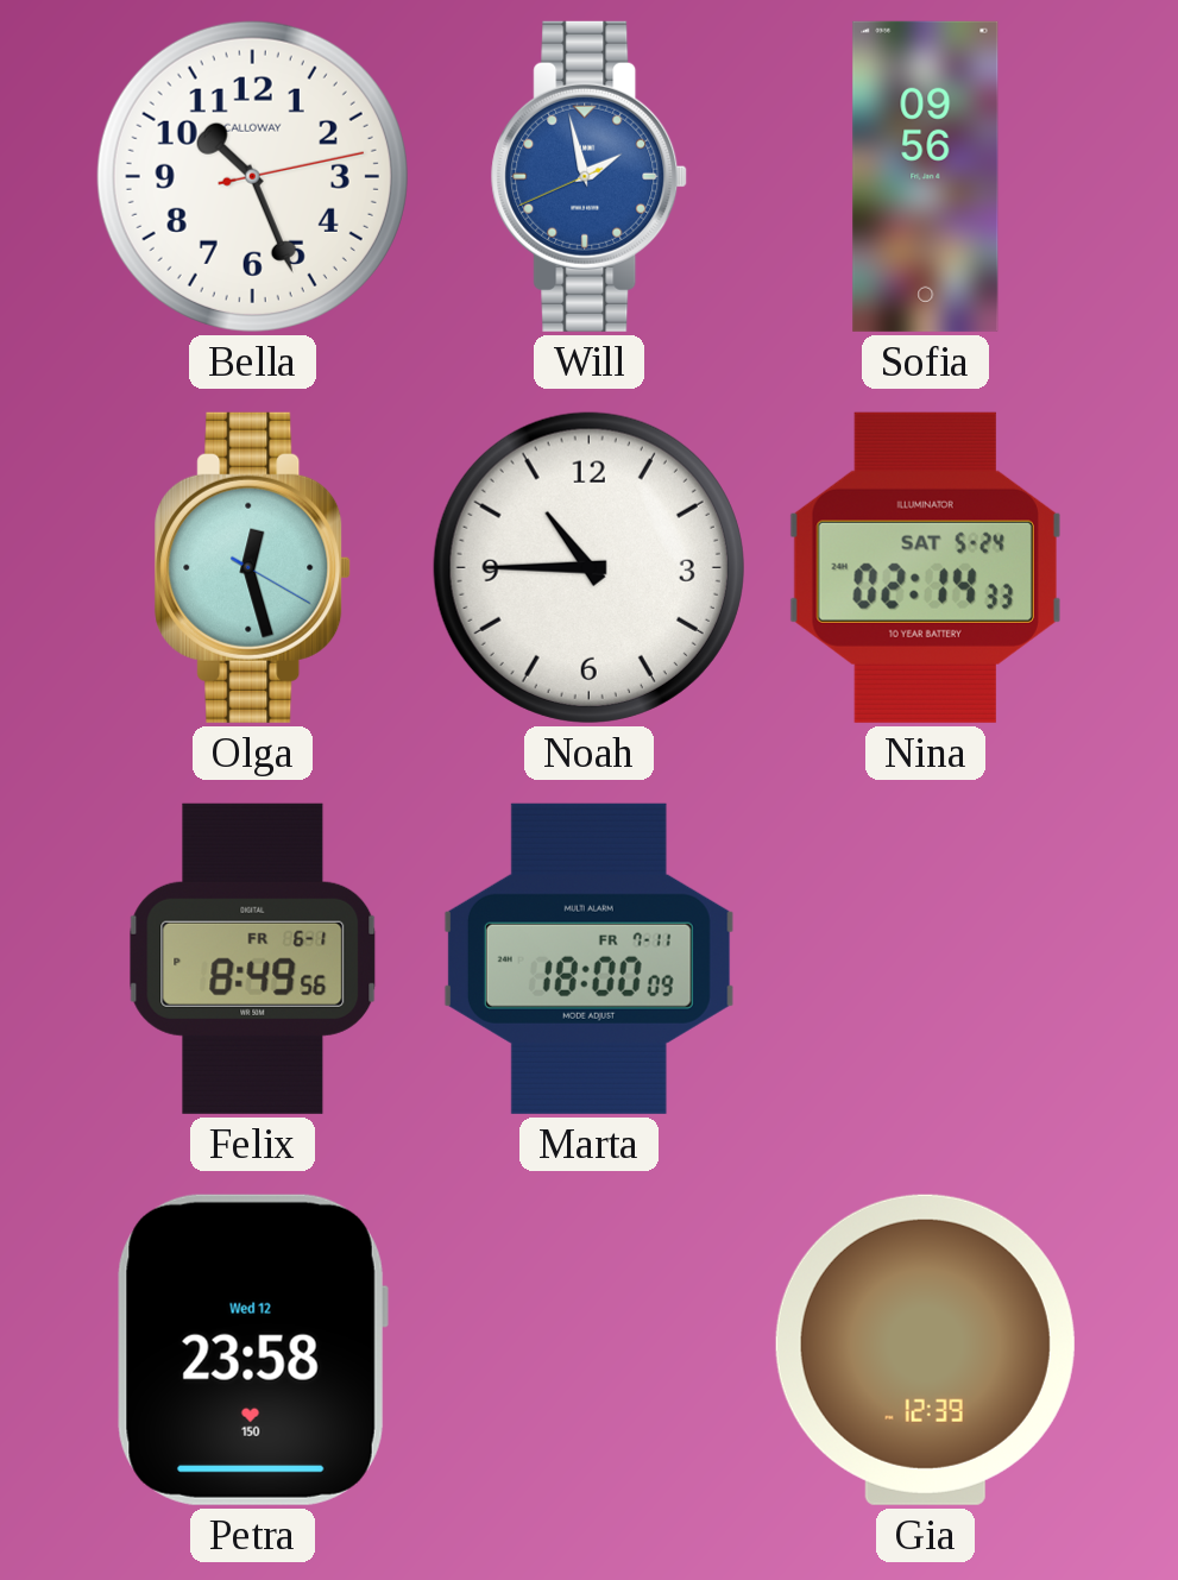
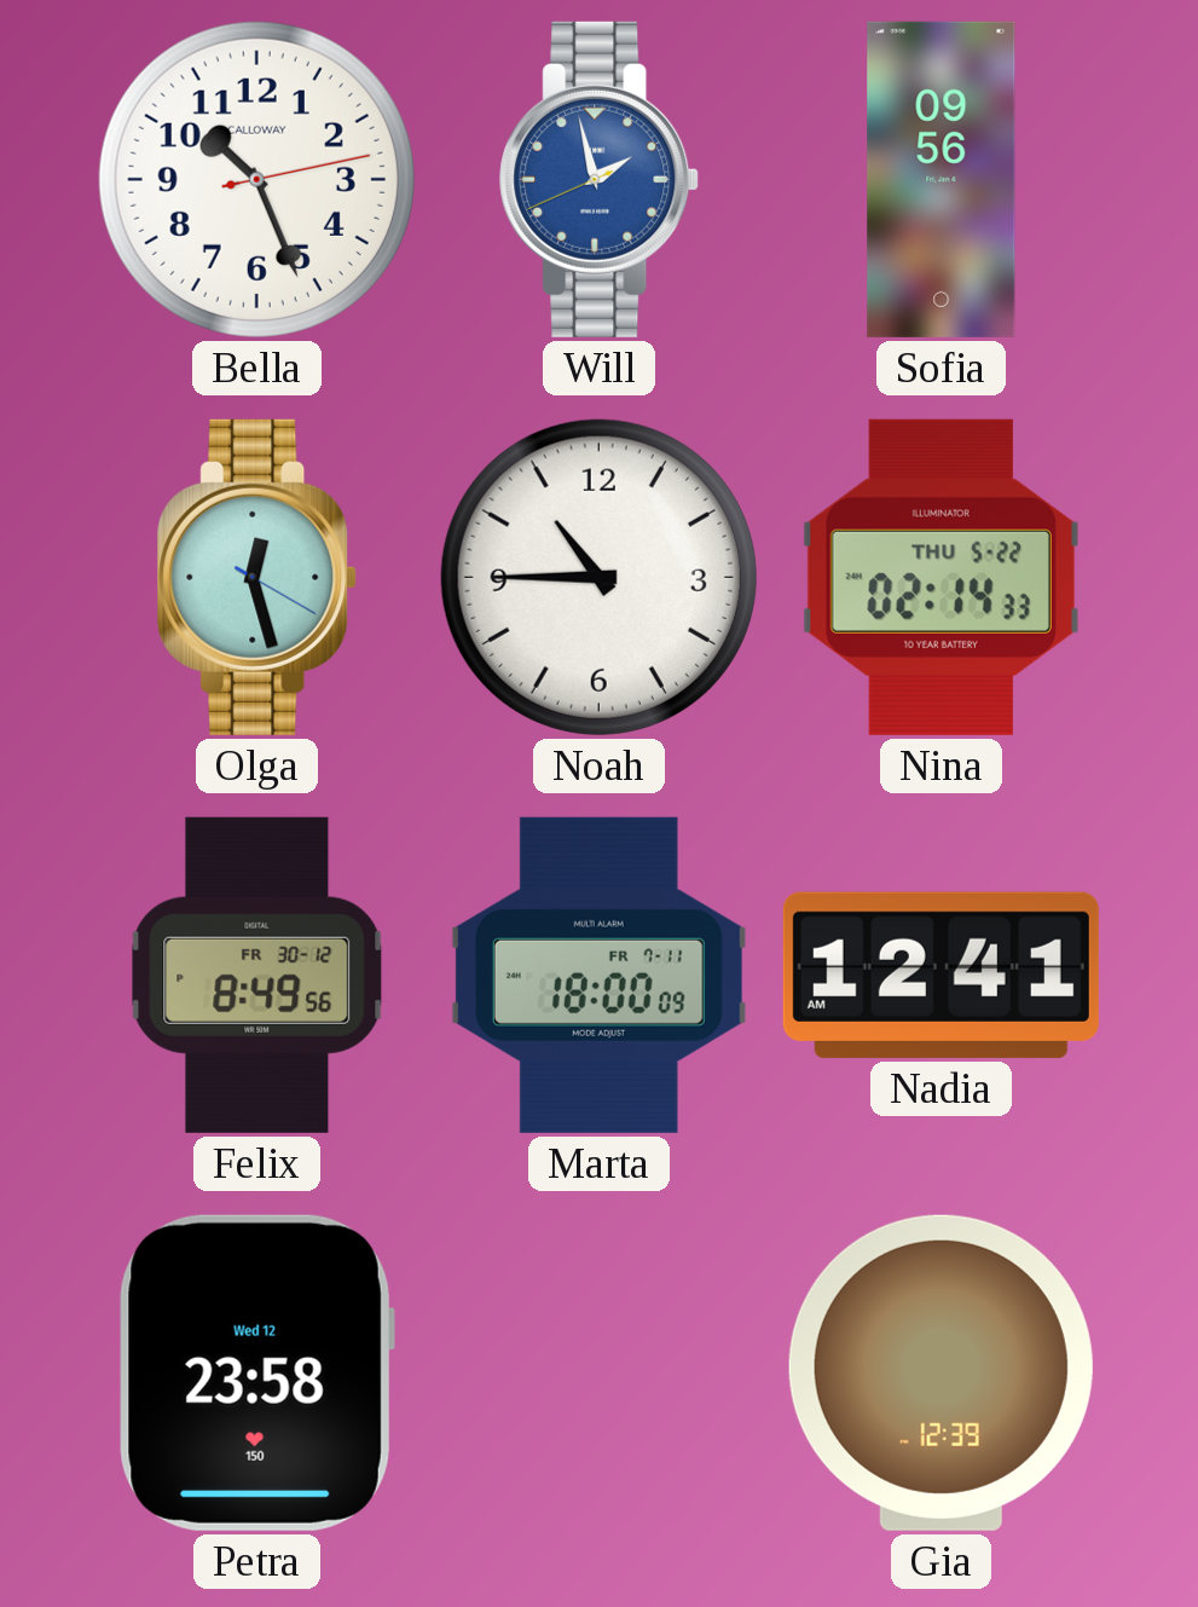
Nina date: SAT 5-24 -> THU 5-22 (941, 577)
Felix date: FR 6-1 -> FR 30-12 (257, 975)
Nadia: none -> 12:41 (941, 975)
